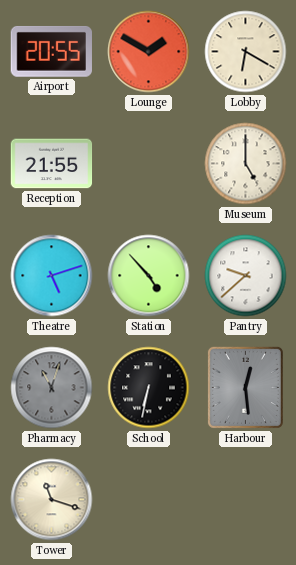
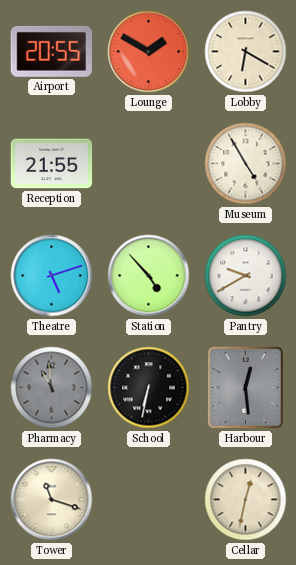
Museum: 5:00 -> 4:55 (246, 164)
Pantry: 9:38 -> 9:40 (246, 276)
Pharmacy: 11:03 -> 10:59 (52, 388)
Cellar: none -> 12:32 (246, 500)
